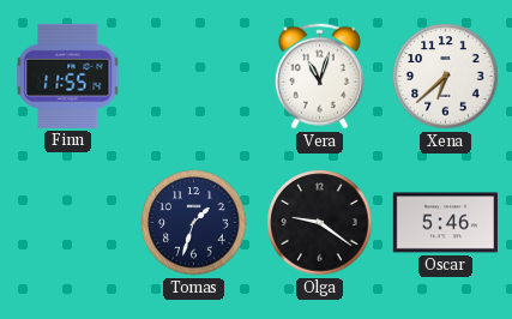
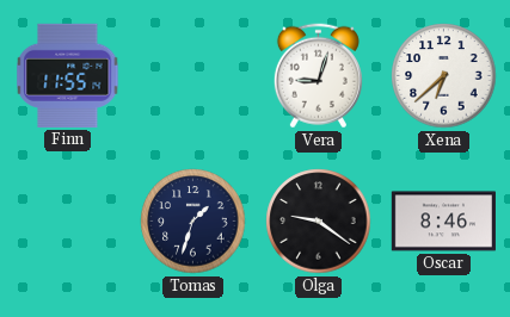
Vera: 11:03 -> 9:03 (318, 76)
Oscar: 5:46 -> 8:46 (443, 222)
